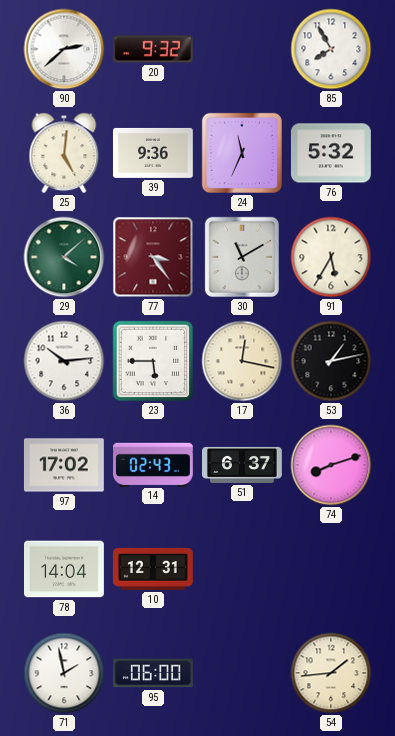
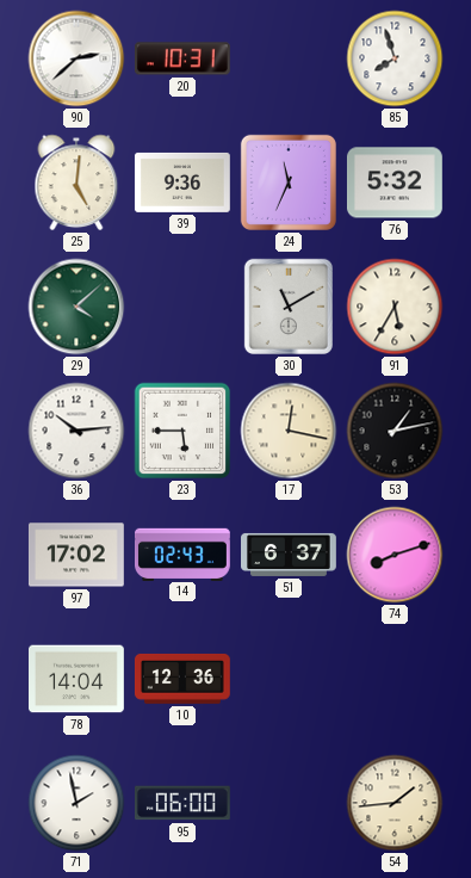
20: 9:32 -> 10:31 (182, 58)
85: 7:55 -> 7:57 (395, 58)
77: 3:24 -> none (153, 257)
10: 12:31 -> 12:36 (182, 679)
